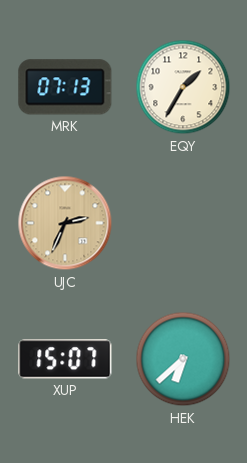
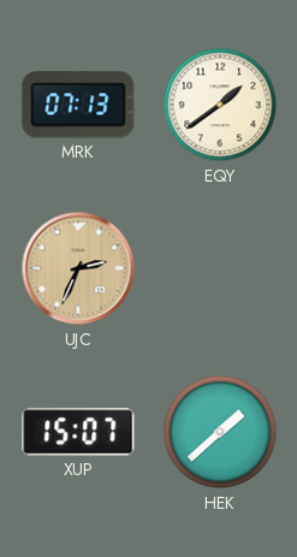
EQY: 1:35 -> 1:39 (220, 105)
HEK: 6:38 -> 1:38 (220, 432)
